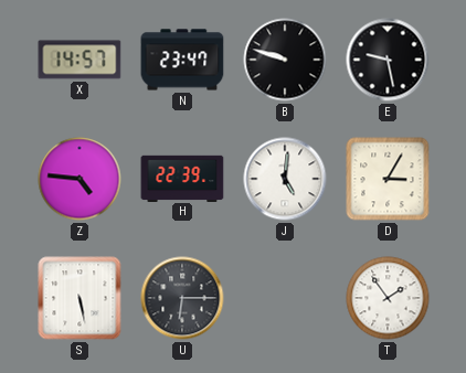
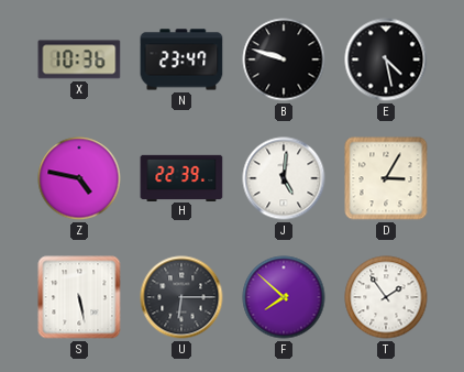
X: 14:57 -> 10:36 (79, 59)
E: 9:28 -> 4:28 (386, 59)
Z: 4:46 -> 4:47 (79, 178)
F: none -> 7:52 (284, 297)
